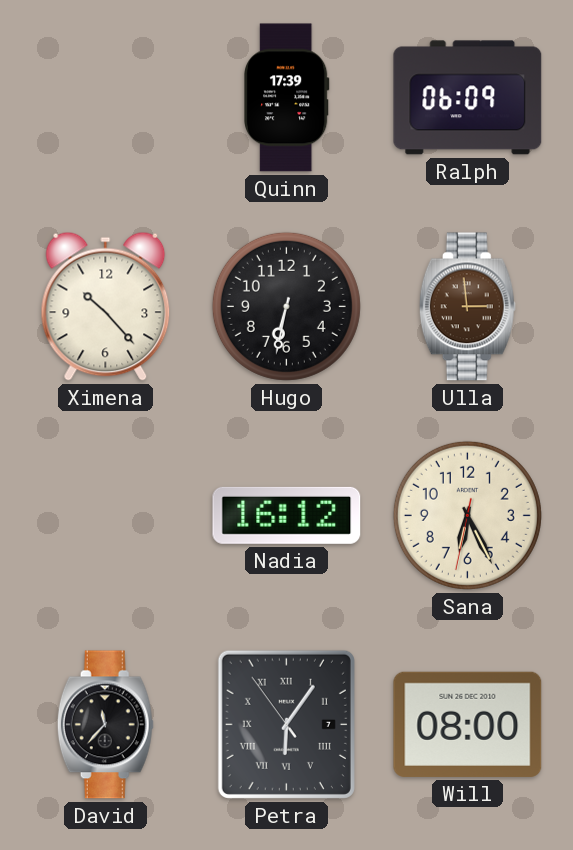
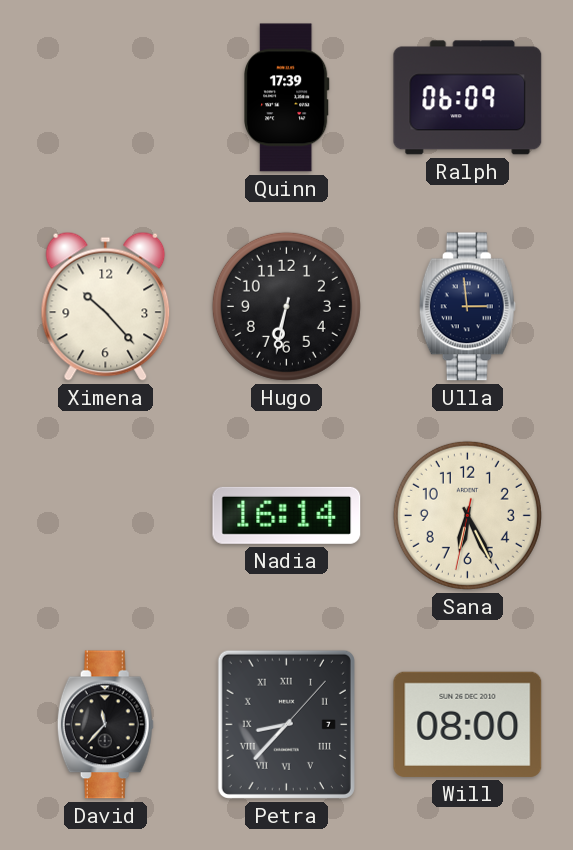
Ulla dial: brown -> navy (467, 307)
Nadia: 16:12 -> 16:14 (287, 515)
Petra: 6:05 -> 8:37 (286, 724)
